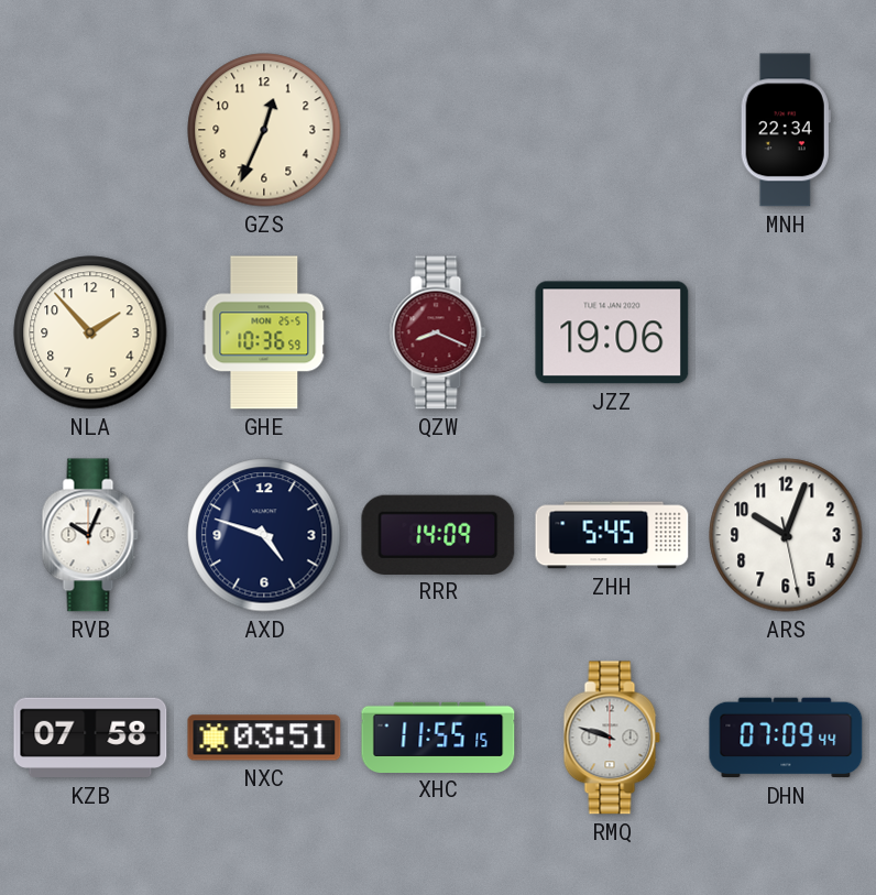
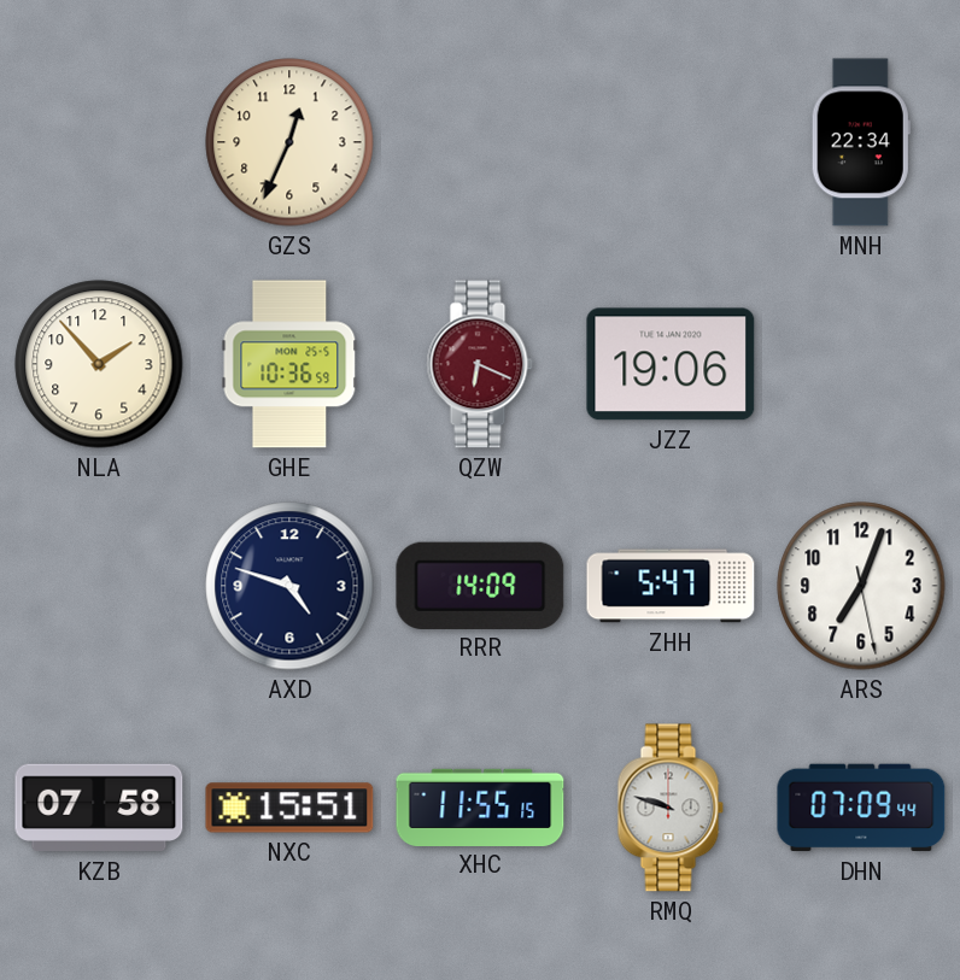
QZW: 8:19 -> 6:19 (480, 364)
RVB: 10:04 -> none (90, 535)
ZHH: 5:45 -> 5:47 (671, 586)
ARS: 10:03 -> 7:03 (861, 586)
NXC: 03:51 -> 15:51 (289, 808)
